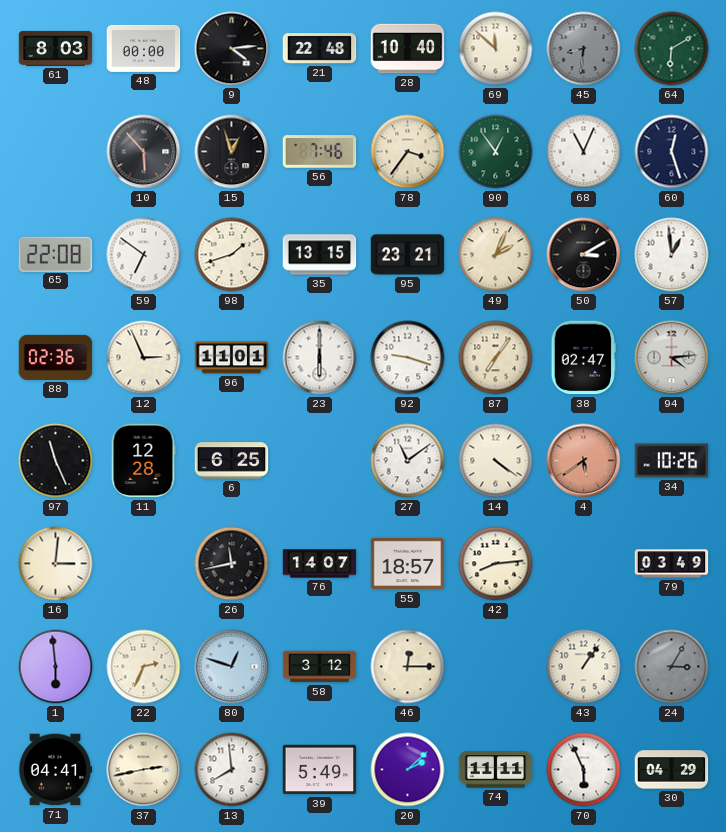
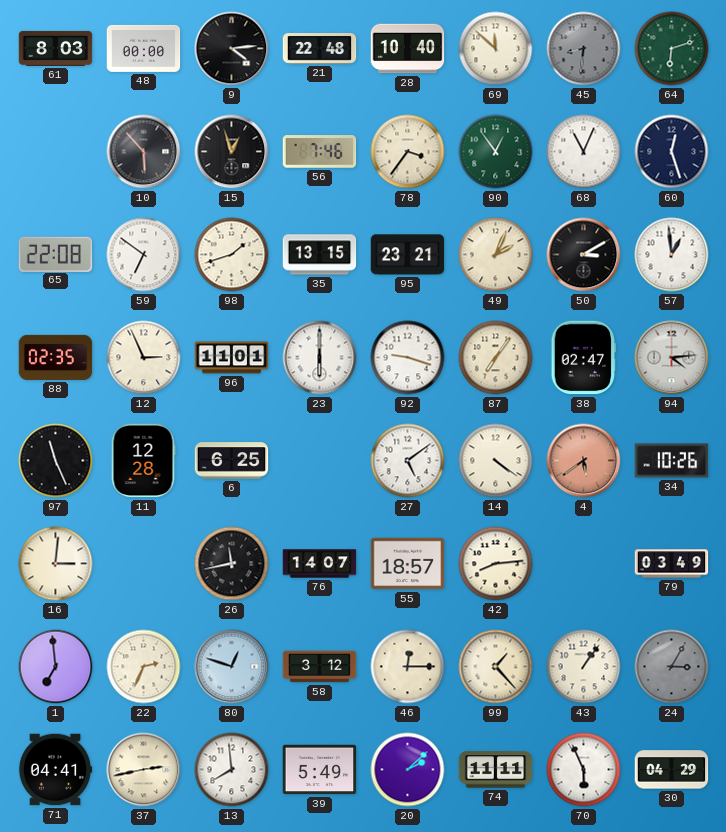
64: 6:10 -> 6:12 (672, 49)
88: 02:36 -> 02:35 (56, 357)
27: 11:09 -> 5:09 (408, 461)
1: 5:59 -> 6:59 (56, 667)
99: none -> 1:23 (496, 667)
